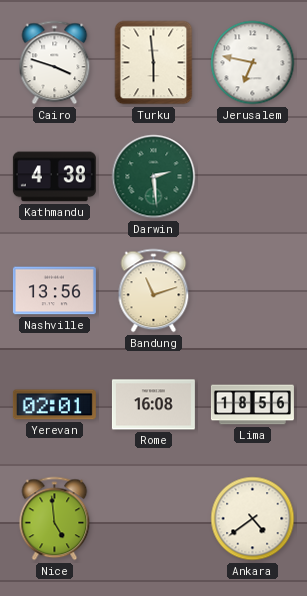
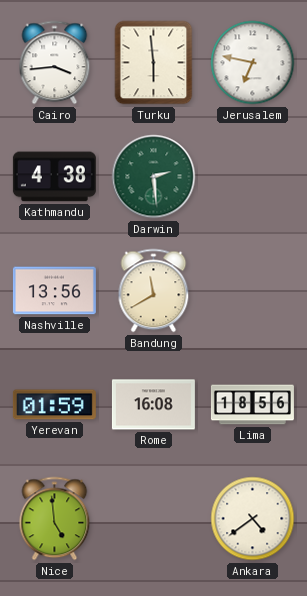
Cairo: 3:48 -> 3:44 (55, 63)
Bandung: 11:12 -> 11:40 (154, 291)
Yerevan: 02:01 -> 01:59 (54, 405)
